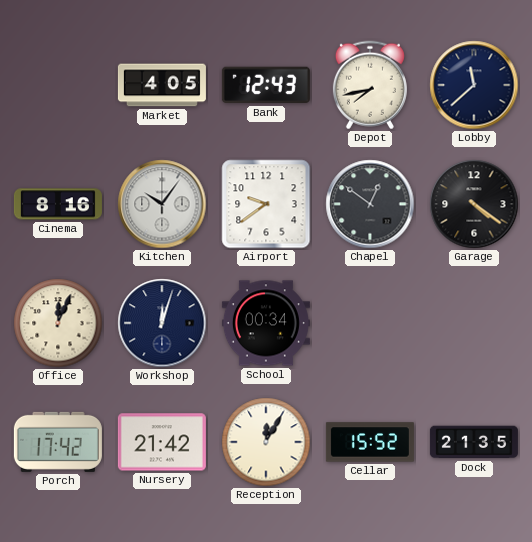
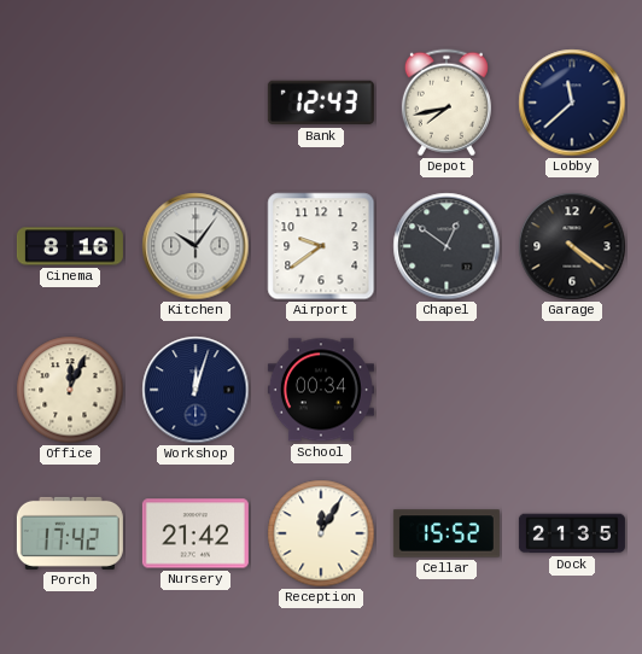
Market: 4:05 -> none (162, 85)
